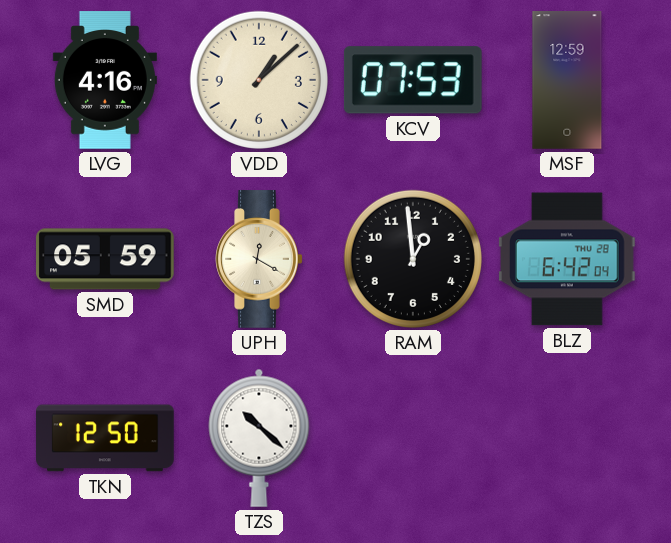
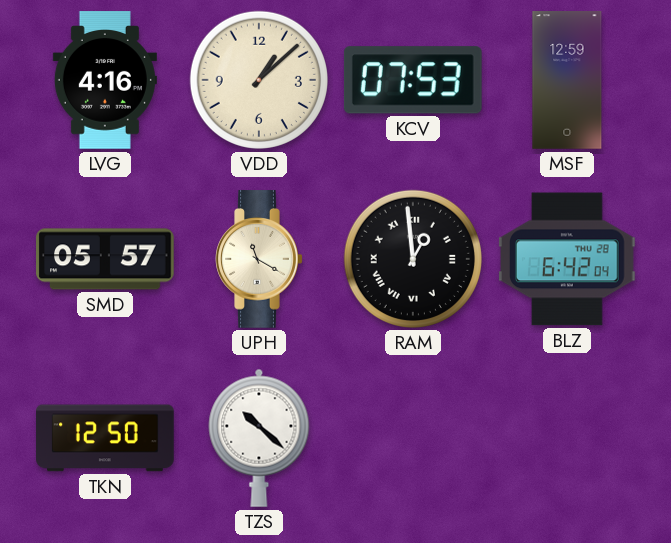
SMD: 05:59 -> 05:57 (105, 259)
UPH: 12:20 -> 11:20 (259, 259)
RAM numerals: Arabic -> Roman (413, 259)
